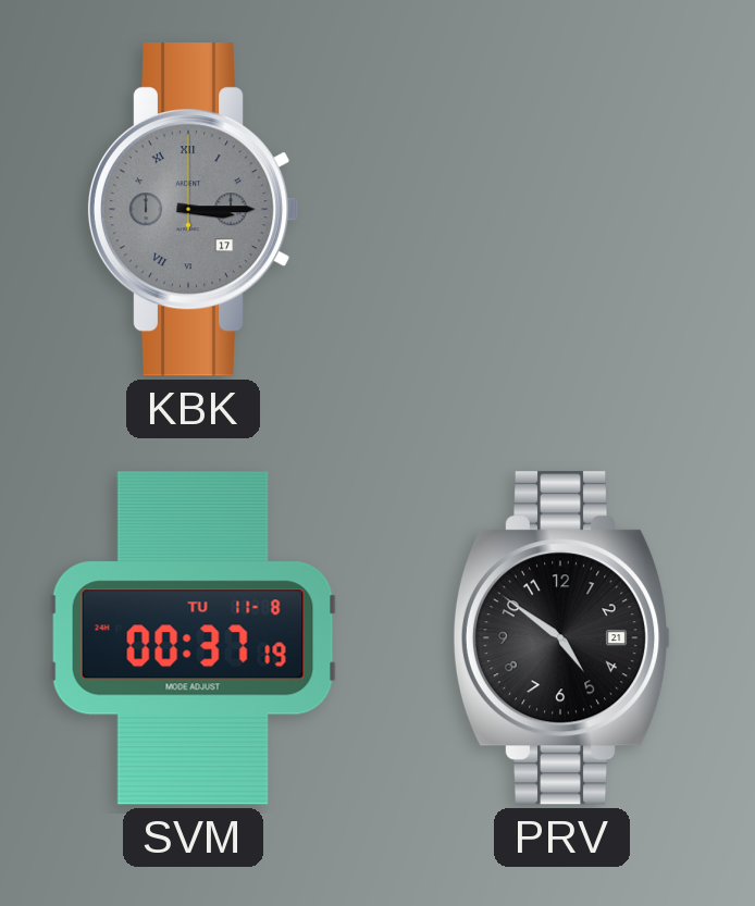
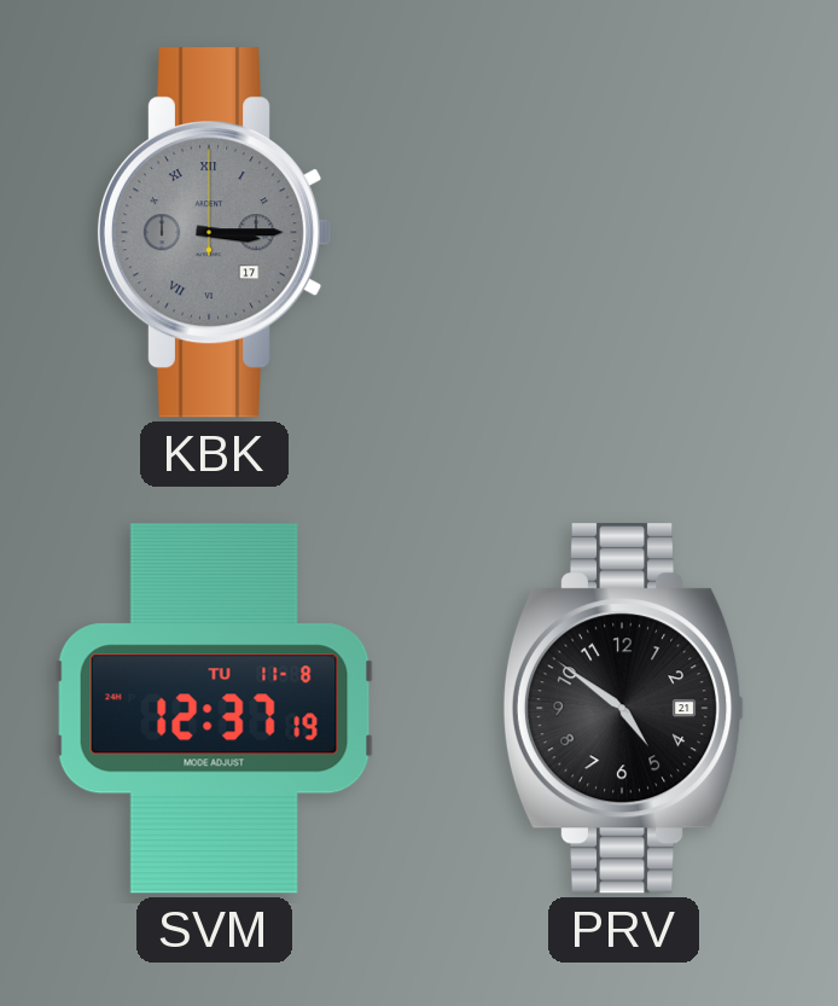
SVM: 00:37 -> 12:37 (214, 709)
